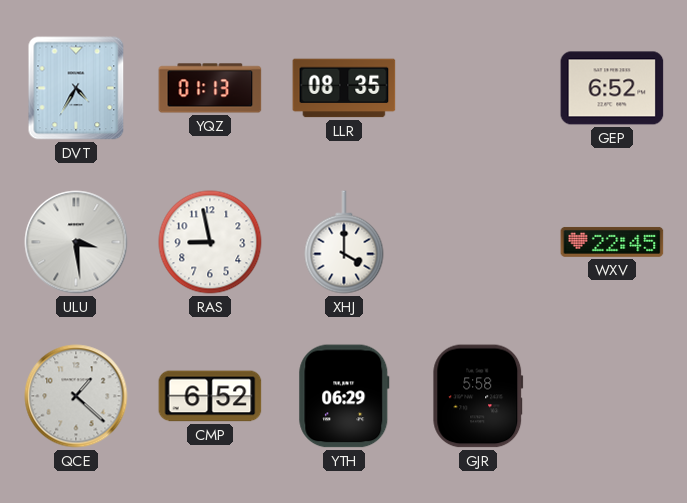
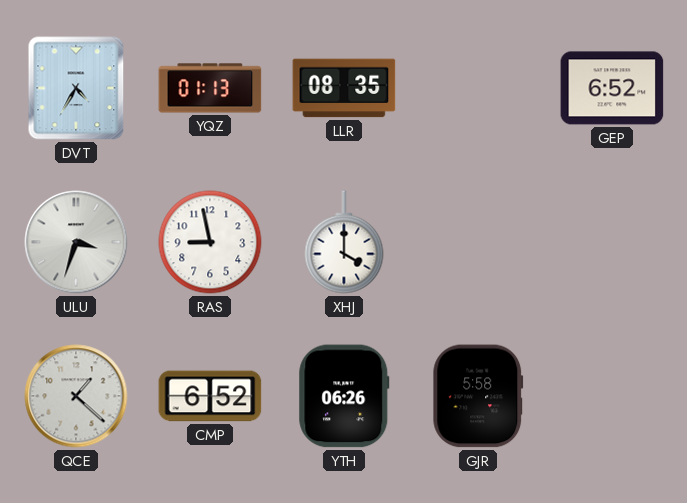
ULU: 3:29 -> 3:33 (76, 242)
WXV: 22:45 -> none (612, 242)
YTH: 06:29 -> 06:26 (344, 396)
